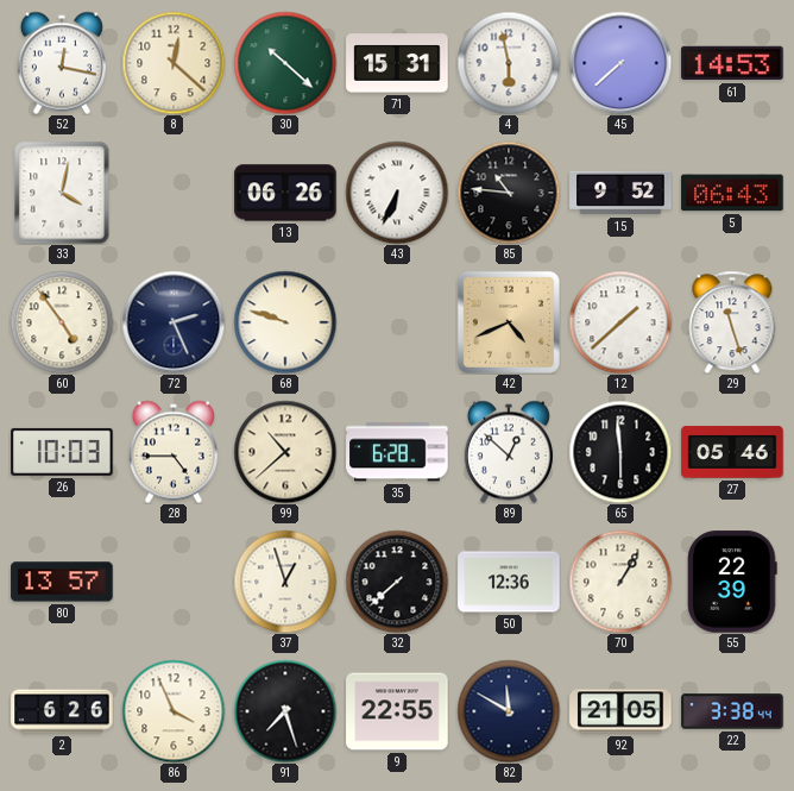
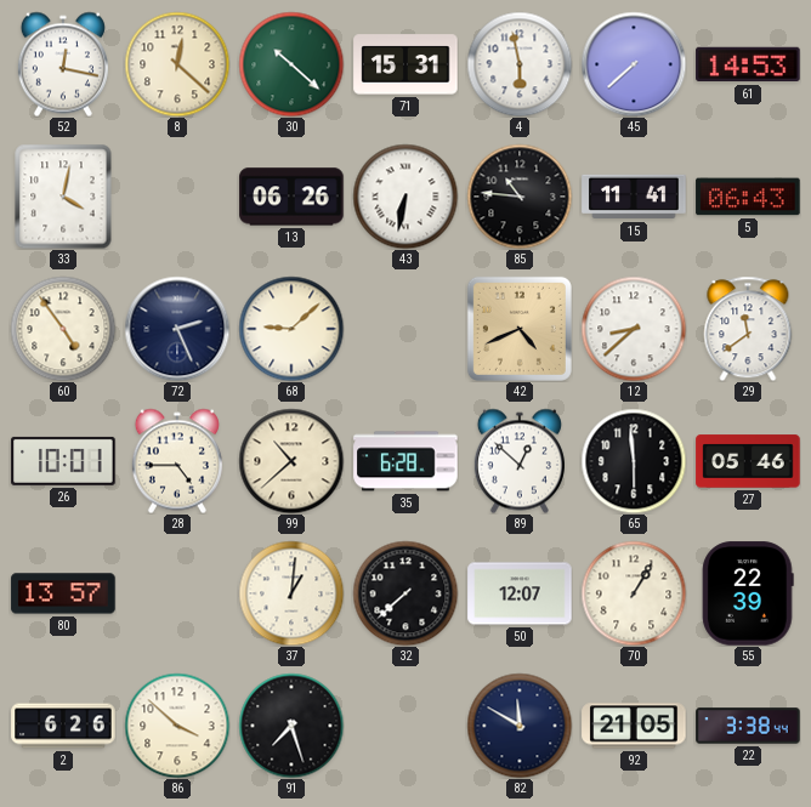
43: 6:34 -> 6:32 (405, 197)
15: 9:52 -> 11:41 (634, 197)
68: 9:48 -> 9:08 (291, 329)
12: 1:38 -> 8:38 (634, 329)
29: 11:27 -> 11:39 (748, 329)
26: 10:03 -> 10:01 (63, 461)
37: 12:57 -> 1:01 (291, 593)
50: 12:36 -> 12:07 (520, 593)
86: 3:56 -> 3:52 (177, 726)
9: 22:55 -> none (397, 711)
